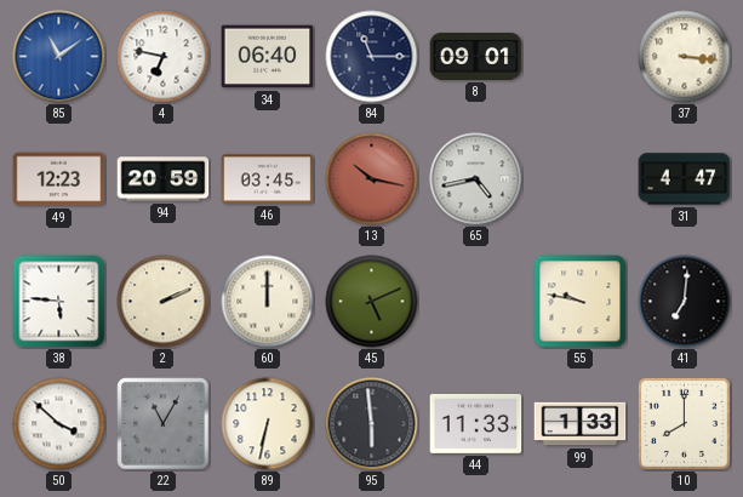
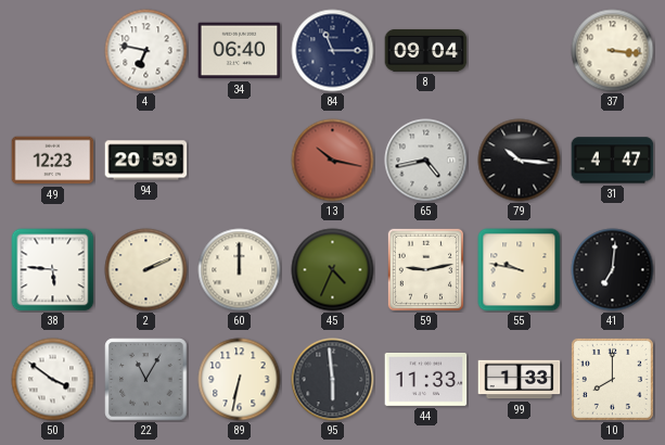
85: 11:09 -> none (59, 57)
8: 09:01 -> 09:04 (426, 50)
46: 03:45 -> none (268, 179)
79: none -> 10:16 (520, 161)
45: 5:11 -> 4:34 (333, 270)
59: none -> 9:13 (425, 269)
50: 3:52 -> 3:51 (53, 380)
